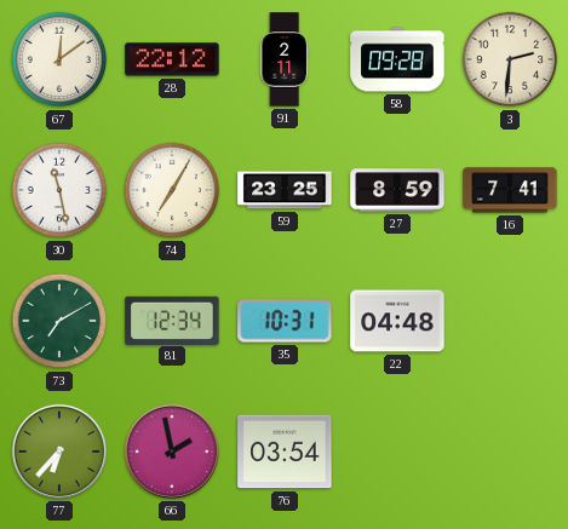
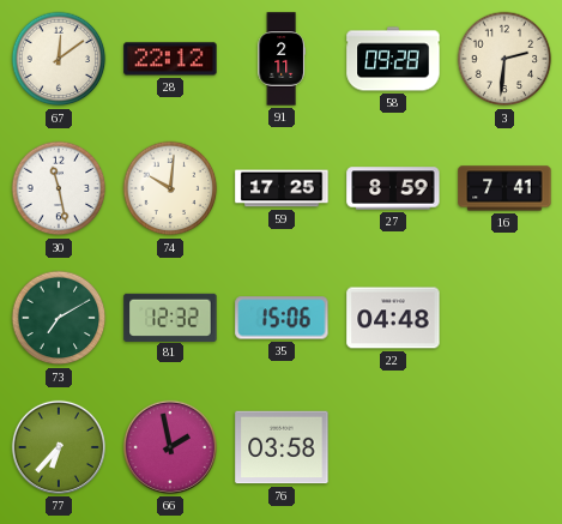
74: 7:05 -> 10:01 (170, 188)
59: 23:25 -> 17:25 (282, 188)
81: 12:34 -> 12:32 (170, 317)
35: 10:31 -> 15:06 (282, 318)
76: 03:54 -> 03:58 (282, 447)
